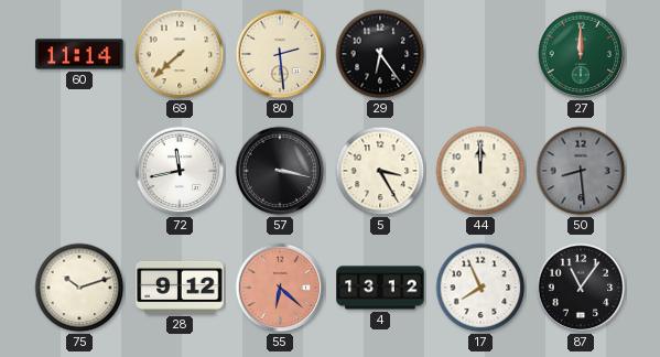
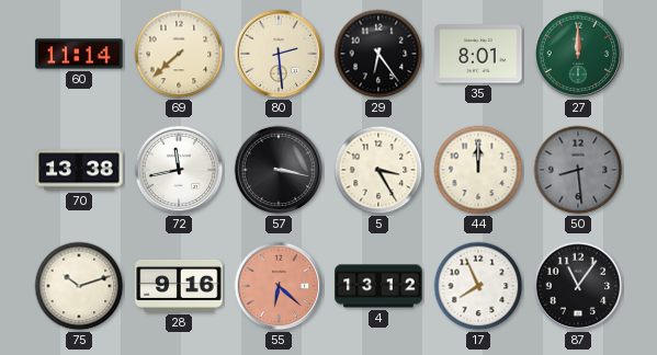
35: none -> 8:01 (478, 54)
70: none -> 13:38 (79, 170)
28: 9:12 -> 9:16 (179, 286)
